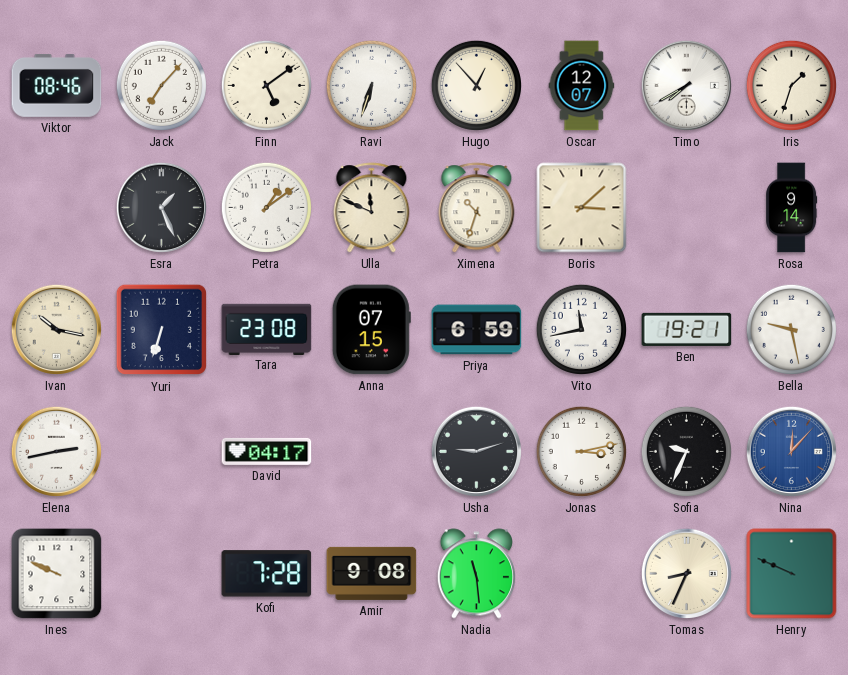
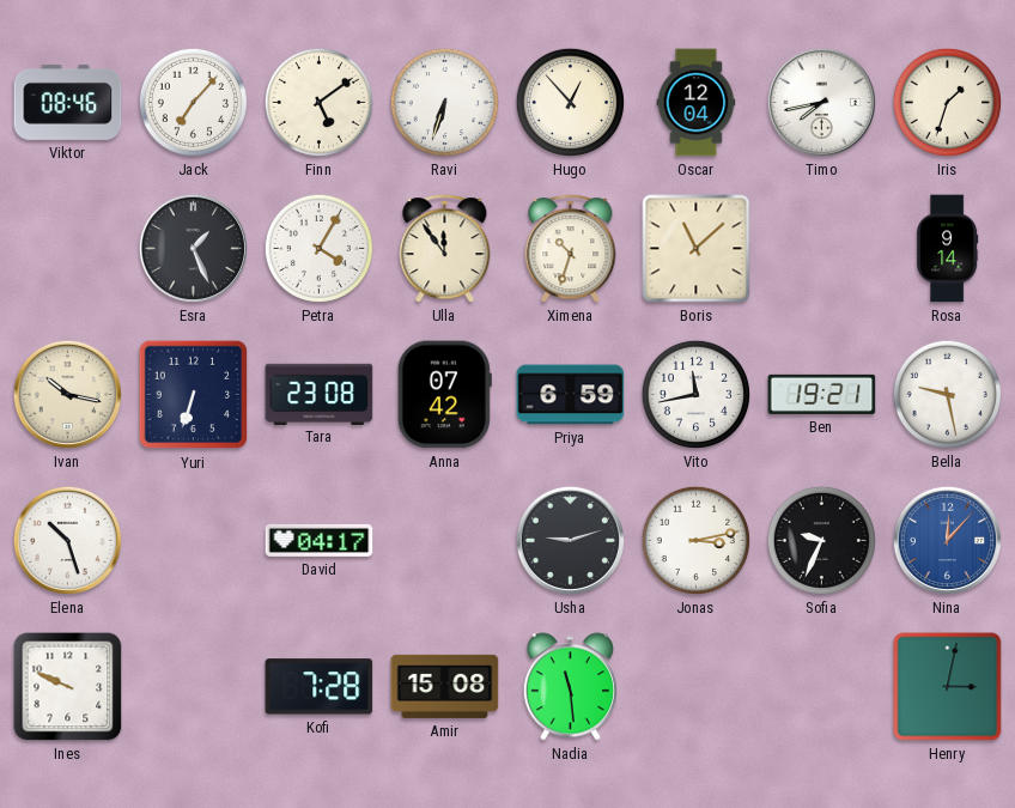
Oscar: 12:07 -> 12:04 (697, 103)
Timo: 7:40 -> 7:43 (821, 102)
Petra: 1:09 -> 4:05 (318, 248)
Ulla: 11:49 -> 11:54 (445, 249)
Boris: 3:08 -> 11:08 (697, 249)
Anna: 07:15 -> 07:42 (444, 395)
Elena: 2:43 -> 10:27 (67, 540)
Amir: 9:08 -> 15:08 (445, 686)
Tomas: 8:34 -> none (686, 573)
Henry: 9:49 -> 3:02 (948, 687)
